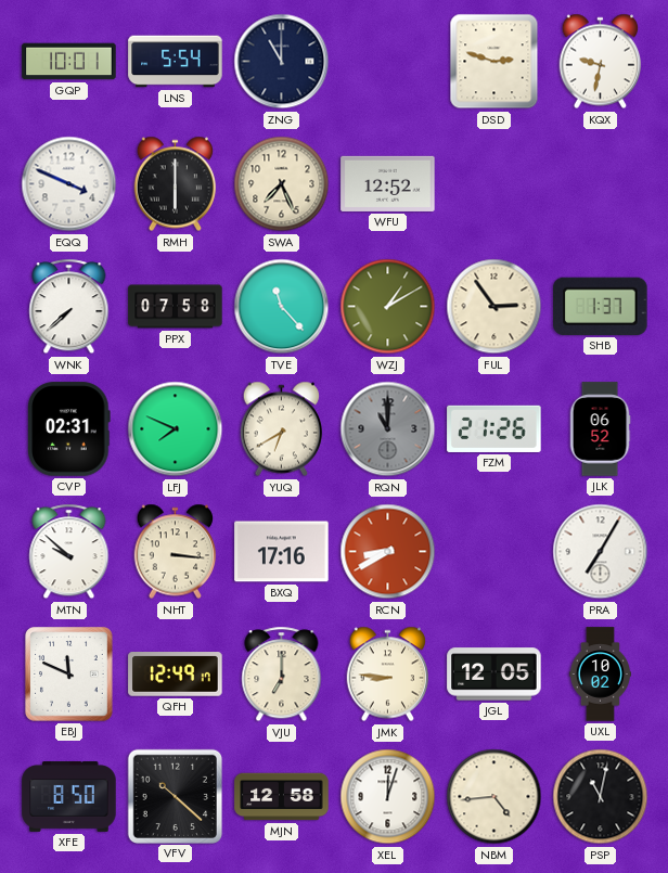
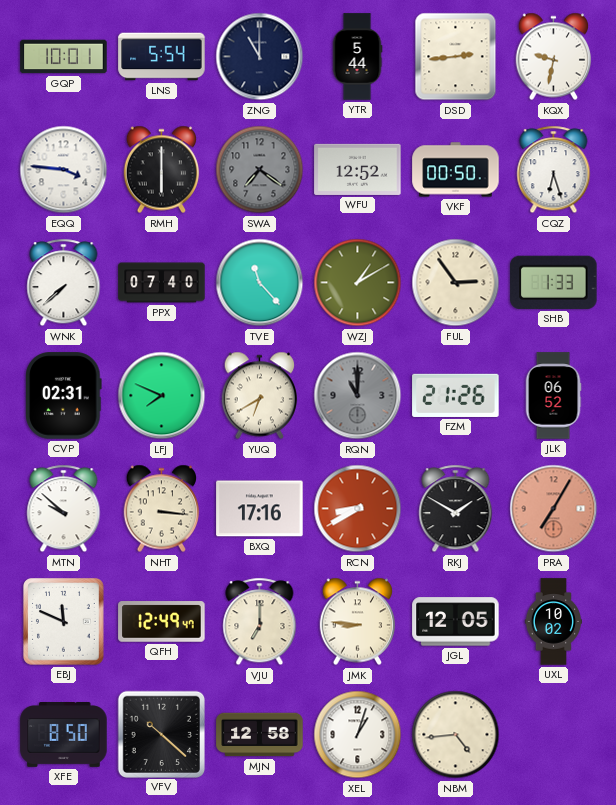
YTR: none -> 5:44 (357, 57)
DSD: 2:48 -> 2:44 (456, 57)
EQQ: 3:49 -> 3:46 (64, 170)
SWA: 7:26 -> 7:21 (260, 170)
SWA dial: cream -> grey (260, 170)
VKF: none -> 00:50 (456, 170)
CQZ: none -> 6:27 (554, 170)
PPX: 07:58 -> 07:40 (162, 283)
SHB: 1:37 -> 1:33 (554, 282)
RKJ: none -> 1:50 (456, 509)
PRA dial: white -> salmon (554, 509)
QFH: 12:49:17 -> 12:49:47 (162, 622)
XEL: 12:03 -> 1:03 (358, 735)
PSP: 11:02 -> none (601, 797)
